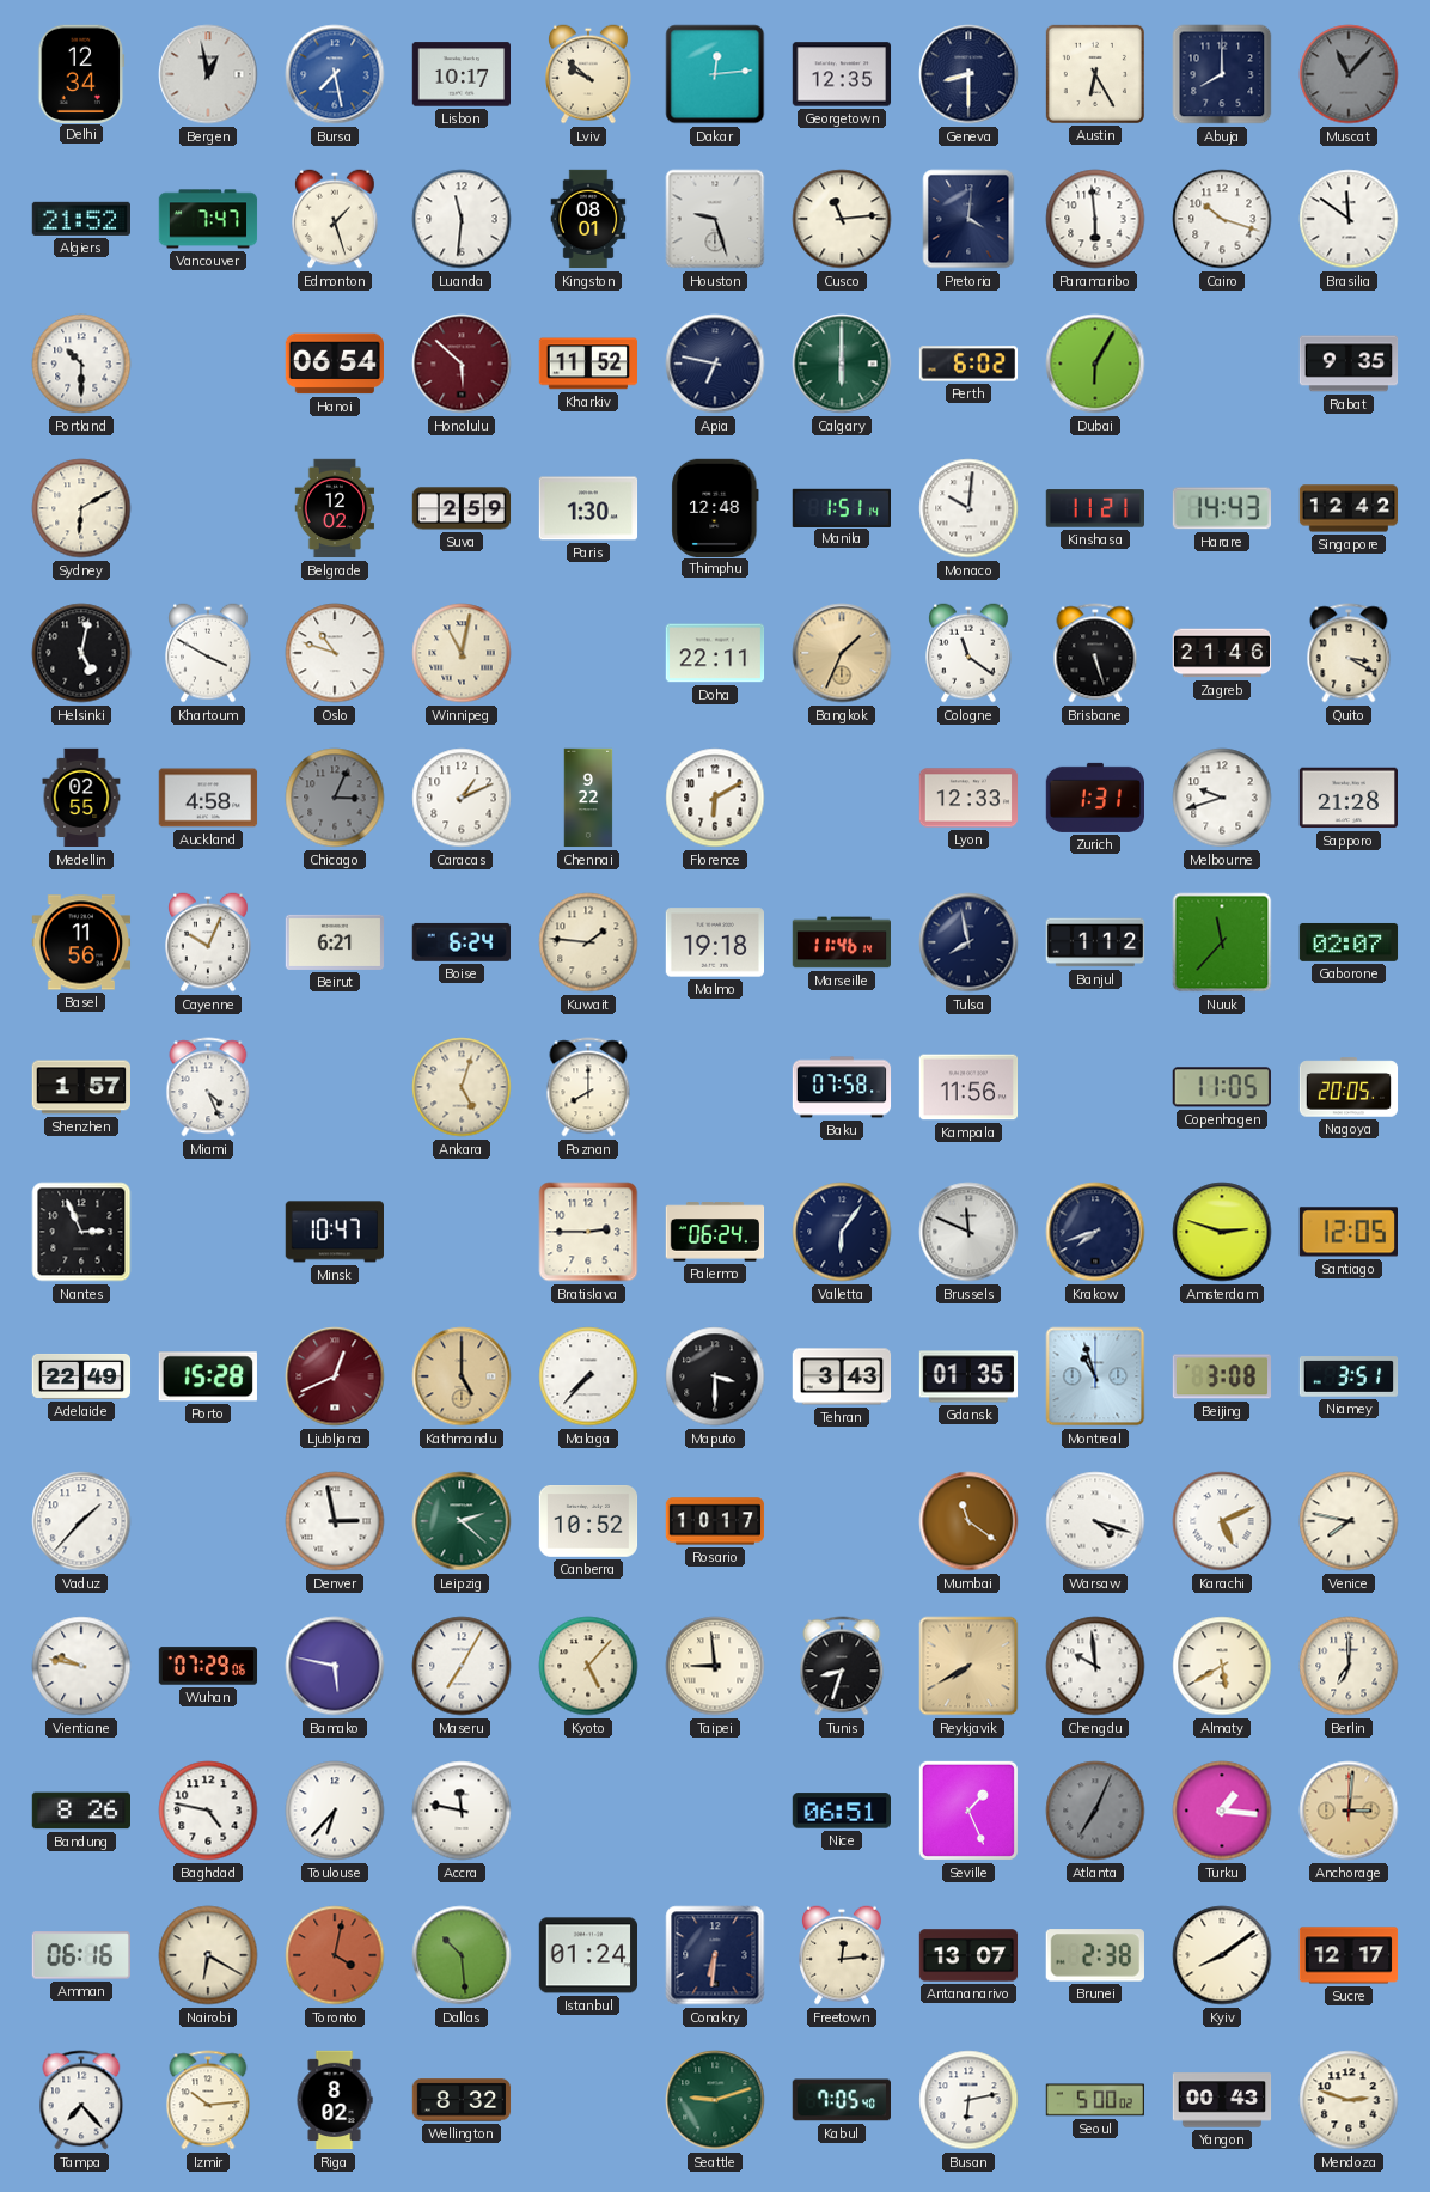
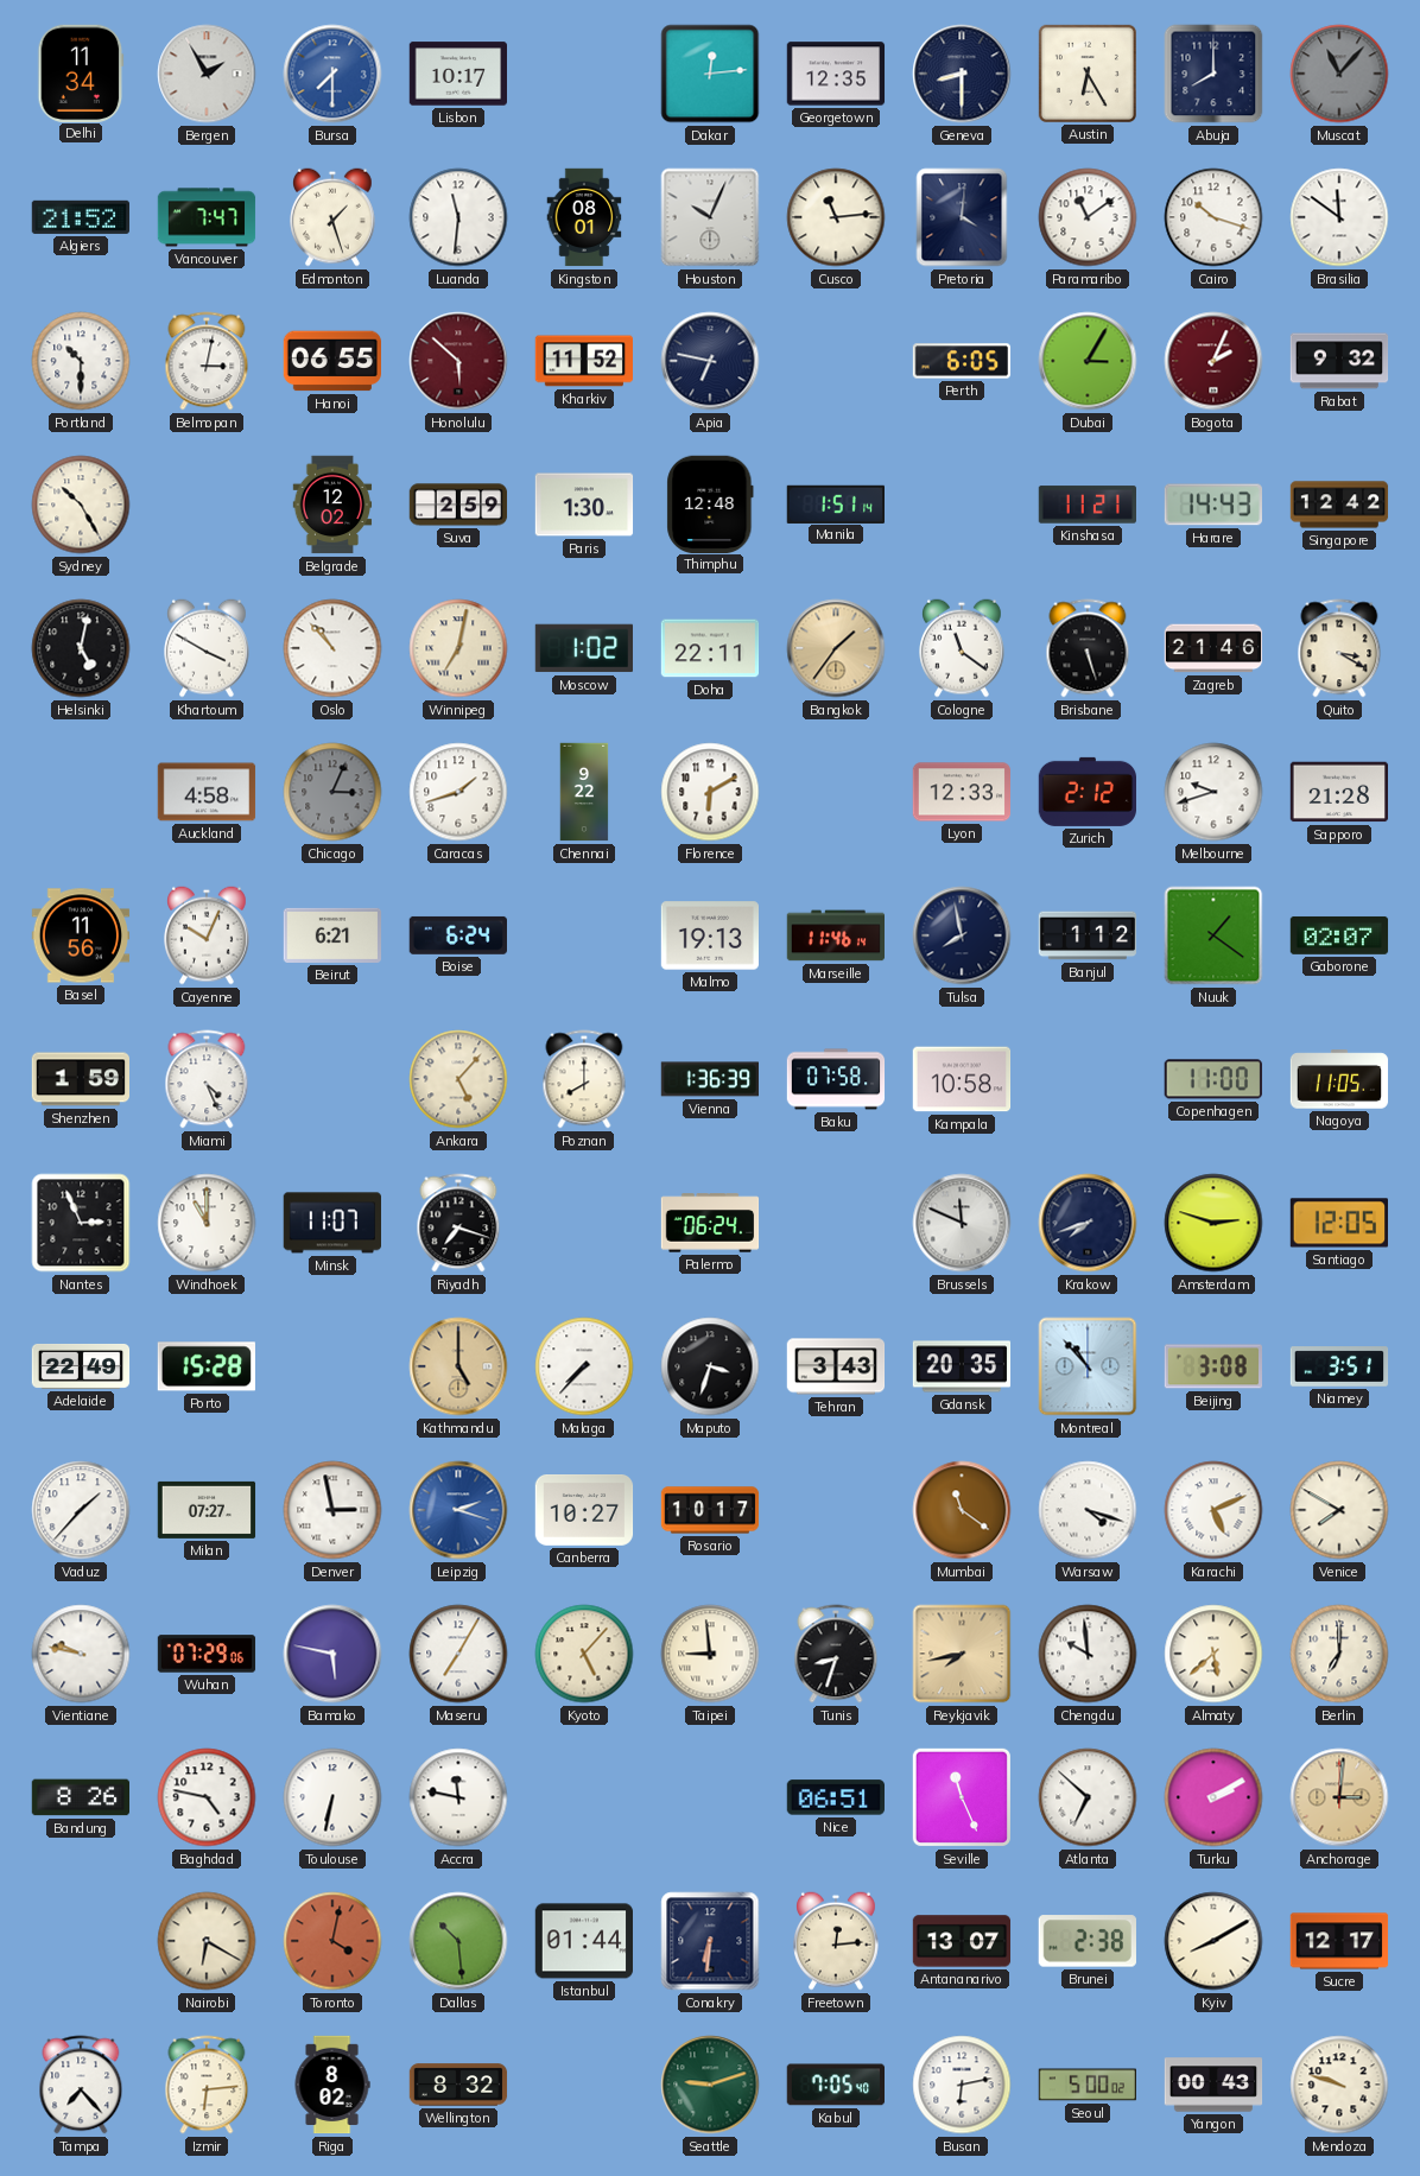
Delhi: 12:34 -> 11:34 (81, 72)
Bergen: 12:58 -> 1:55 (207, 74)
Bursa: 7:28 -> 7:30 (332, 74)
Lviv: 9:52 -> none (589, 74)
Houston: 9:27 -> 10:04 (710, 217)
Paramaribo: 5:59 -> 11:09 (1088, 217)
Belmopan: none -> 3:02 (207, 361)
Hanoi: 06:54 -> 06:55 (331, 361)
Calgary: 6:00 -> none (842, 364)
Perth: 6:02 -> 6:05 (962, 361)
Dubai: 6:05 -> 3:05 (1088, 361)
Bogota: none -> 2:04 (1213, 361)
Rabat: 9:35 -> 9:32 (1339, 361)
Sydney: 6:10 -> 10:25 (81, 505)
Monaco: 10:01 -> none (968, 508)
Oslo: 10:48 -> 10:53 (332, 648)
Winnipeg: 11:02 -> 7:02 (458, 648)
Moscow: none -> 1:02 (583, 648)
Bangkok: 1:34 -> 1:36 (836, 648)
Medellin: 02:55 -> none (81, 798)
Caracas: 1:11 -> 1:42 (458, 792)
Zurich: 1:31 -> 2:12 (1088, 792)
Kuwait: 1:46 -> none (588, 942)
Malmo: 19:18 -> 19:13 (709, 935)
Nuuk: 11:37 -> 1:21 (1213, 935)
Shenzhen: 1:57 -> 1:59 (80, 1079)
Ankara: 5:03 -> 5:07 (458, 1079)
Vienna: none -> 1:36 (709, 1079)
Kampala: 11:56 -> 10:58 (962, 1079)
Copenhagen: 11:05 -> 11:00 (1213, 1079)
Nagoya: 20:05 -> 11:05 (1339, 1079)
Windhoek: none -> 11:00 (207, 1223)
Minsk: 10:47 -> 11:07 (331, 1223)
Riyadh: none -> 7:18 (458, 1223)
Bratislava: 2:45 -> none (588, 1232)
Valletta: 6:06 -> none (842, 1232)
Ljubljana: 12:41 -> none (335, 1376)
Maputo: 3:30 -> 3:33 (710, 1366)
Gdansk: 01:35 -> 20:35 (962, 1366)
Montreal: 10:57 -> 10:53 (1088, 1366)
Milan: none -> 07:27 (207, 1510)
Leipzig: 2:22 -> 2:18 (458, 1510)
Leipzig dial: green -> blue (458, 1510)
Canberra: 10:52 -> 10:27 (584, 1511)
Venice: 7:47 -> 7:50 (1339, 1510)
Reykjavik: 7:40 -> 7:43 (962, 1654)
Almaty: 5:40 -> 5:38 (1213, 1654)
Toulouse: 6:37 -> 6:32 (332, 1797)
Seville: 1:26 -> 11:26 (962, 1797)
Atlanta: 7:04 -> 6:52 (1088, 1797)
Atlanta dial: grey -> white (1088, 1797)
Turku: 1:16 -> 2:10 (1213, 1797)
Amman: 06:16 -> none (80, 1955)
Istanbul: 01:24 -> 01:44 (583, 1941)
Kyiv: 8:09 -> 8:10 (1213, 1941)
Izmir: 10:14 -> 6:14 (207, 2085)
Mendoza: 2:48 -> 9:48 (1339, 2085)
